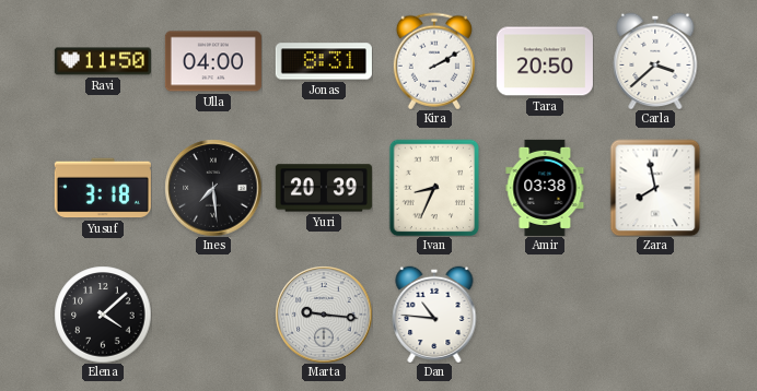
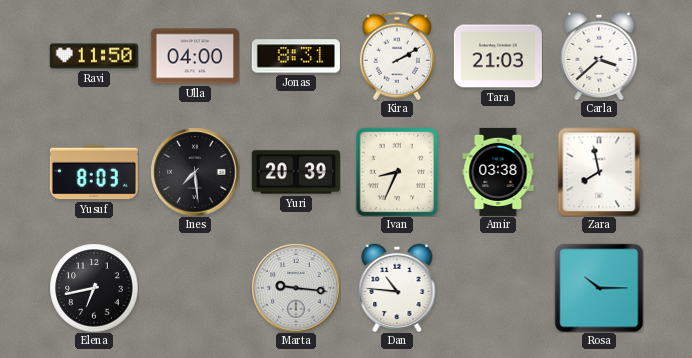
Tara: 20:50 -> 21:03 (498, 56)
Yusuf: 3:18 -> 8:03 (94, 172)
Elena: 4:08 -> 6:43 (94, 288)
Rosa: none -> 10:15 (599, 288)
